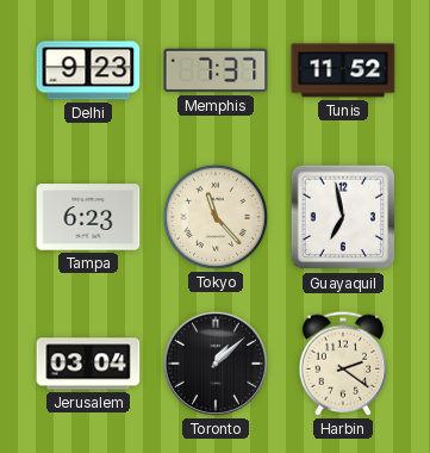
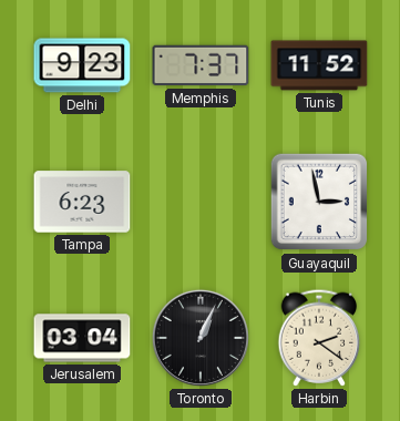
Tokyo: 11:23 -> none (216, 217)
Guayaquil: 6:58 -> 2:58 (319, 202)
Toronto: 1:08 -> 1:04 (201, 338)
